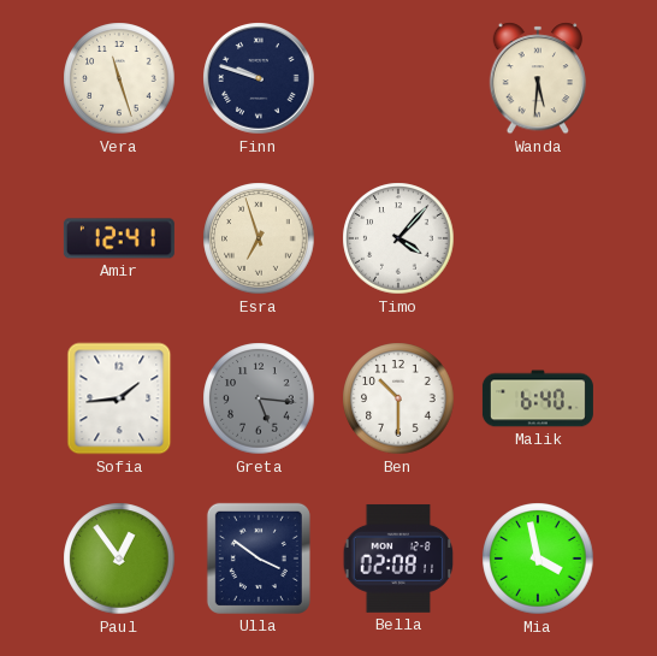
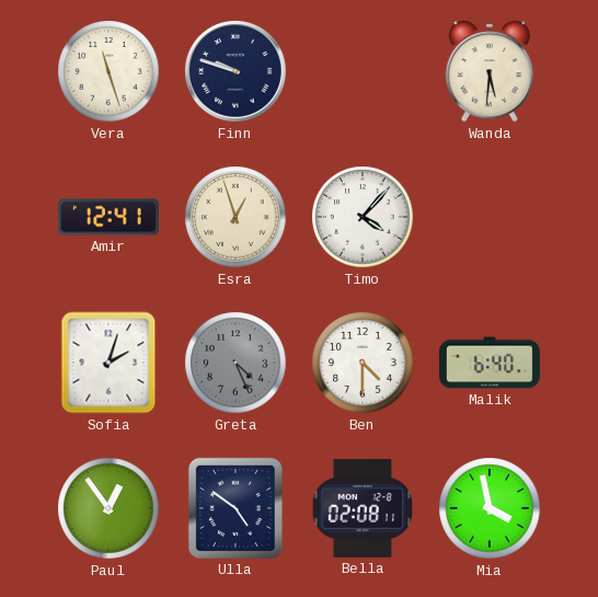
Esra: 6:57 -> 12:57 (235, 217)
Sofia: 1:44 -> 2:03 (108, 363)
Greta: 5:16 -> 4:26 (235, 363)
Ben: 10:30 -> 4:30 (363, 363)
Ulla: 3:51 -> 4:51 (235, 508)
